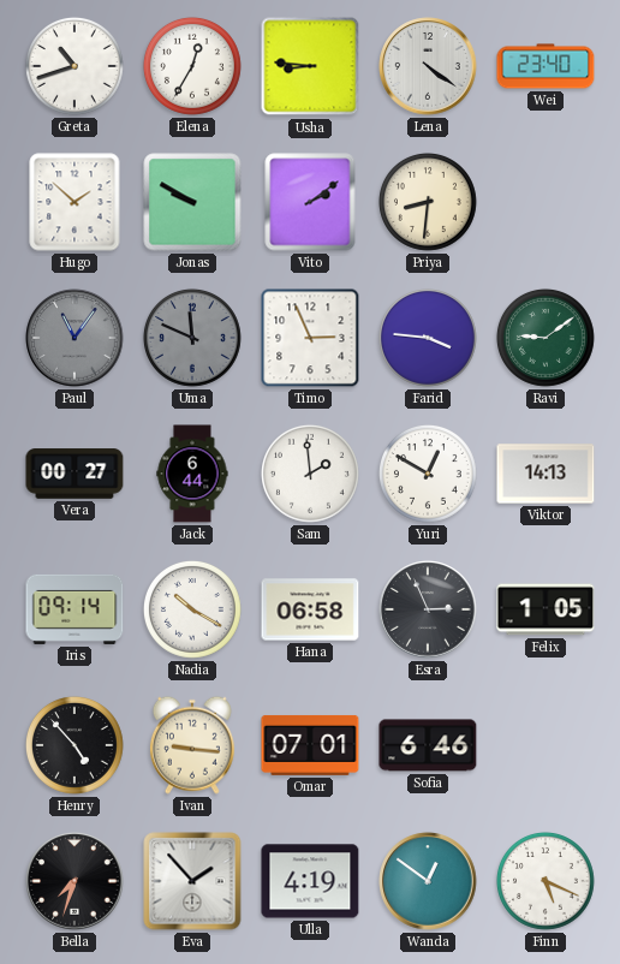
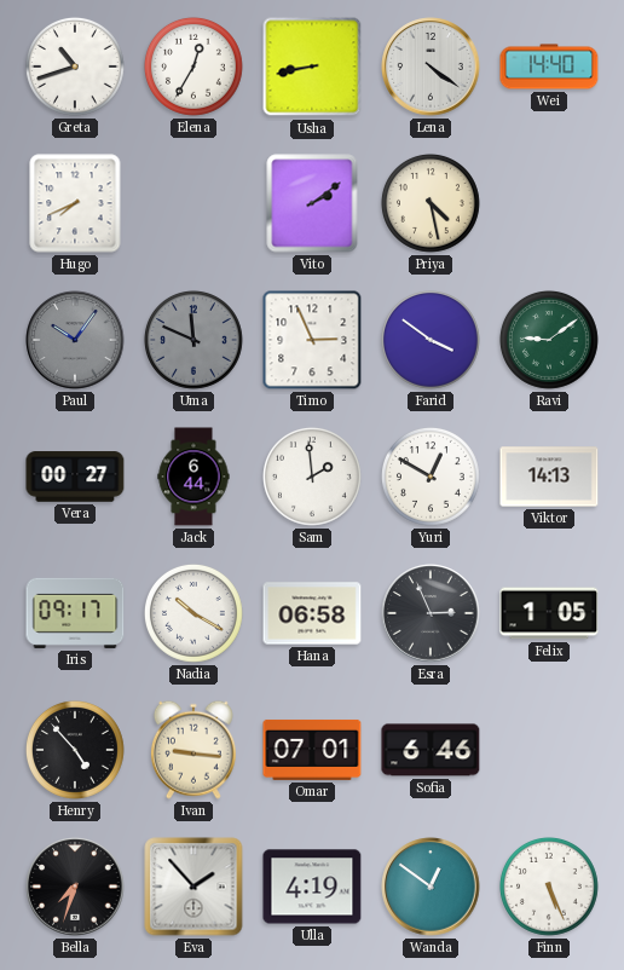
Usha: 8:46 -> 8:43 (312, 67)
Wei: 23:40 -> 14:40 (549, 67)
Hugo: 1:52 -> 7:41 (75, 203)
Jonas: 9:50 -> none (192, 202)
Priya: 8:31 -> 4:28 (431, 203)
Paul: 11:06 -> 10:06 (75, 340)
Farid: 3:46 -> 3:51 (431, 340)
Iris: 09:14 -> 09:17 (75, 613)
Finn: 5:19 -> 5:26 (549, 887)
